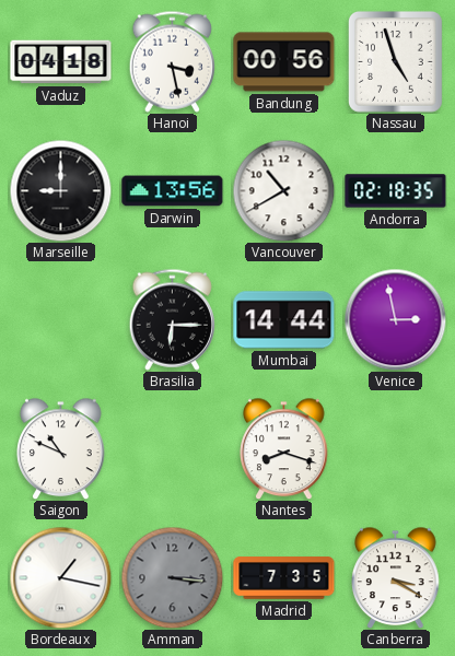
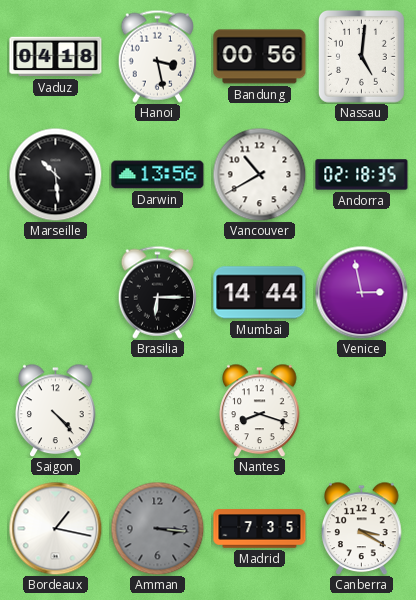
Nassau: 4:57 -> 5:01 (361, 56)
Marseille: 9:00 -> 10:29 (55, 174)
Saigon: 10:49 -> 4:23 (56, 410)
